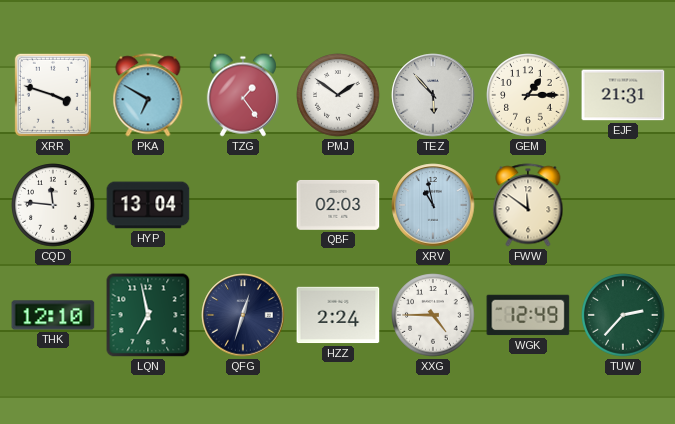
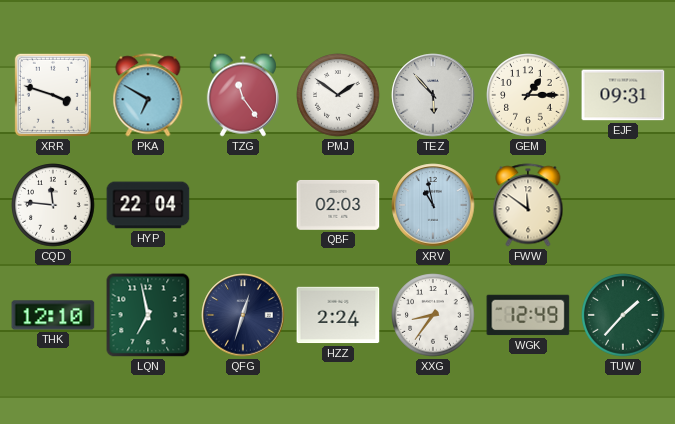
TZG: 1:24 -> 11:24 (243, 95)
EJF: 21:31 -> 09:31 (623, 95)
HYP: 13:04 -> 22:04 (148, 205)
XXG: 4:45 -> 8:36 (433, 315)
TUW: 2:37 -> 1:37 (623, 315)
